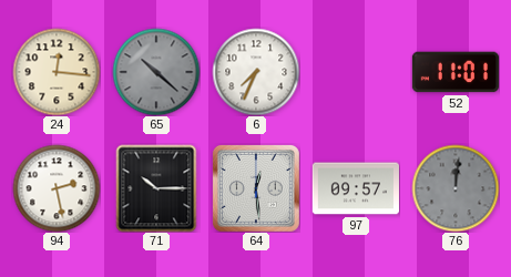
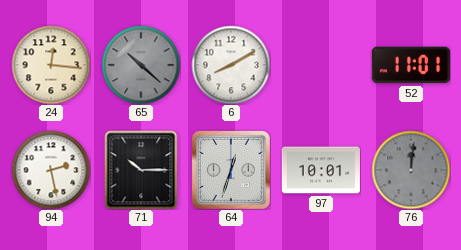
6: 7:34 -> 8:10 (231, 65)
64: 12:29 -> 12:33 (231, 170)
97: 09:57 -> 10:01 (321, 170)
